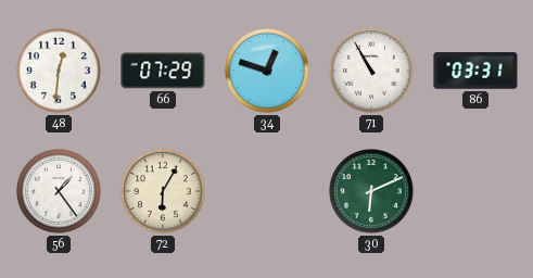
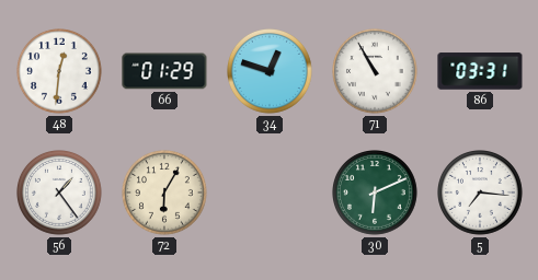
66: 07:29 -> 01:29 (164, 71)
5: none -> 7:16 (481, 194)
